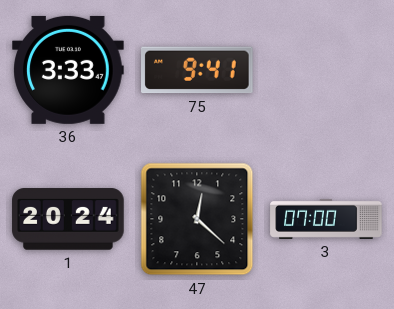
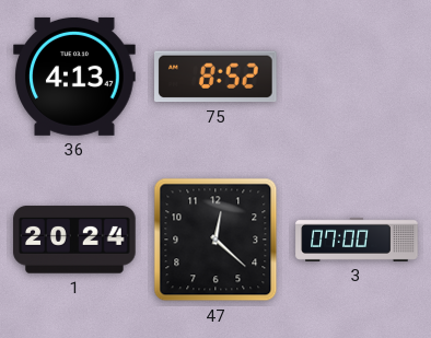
36: 3:33 -> 4:13 (74, 77)
75: 9:41 -> 8:52 (217, 77)
